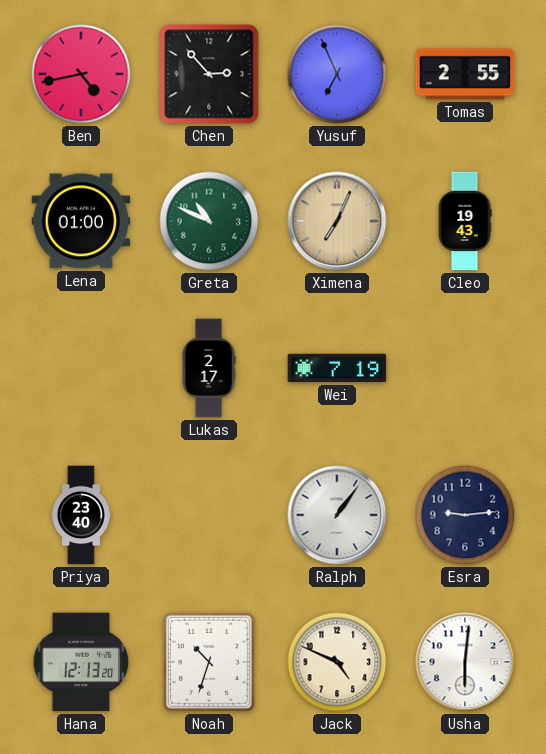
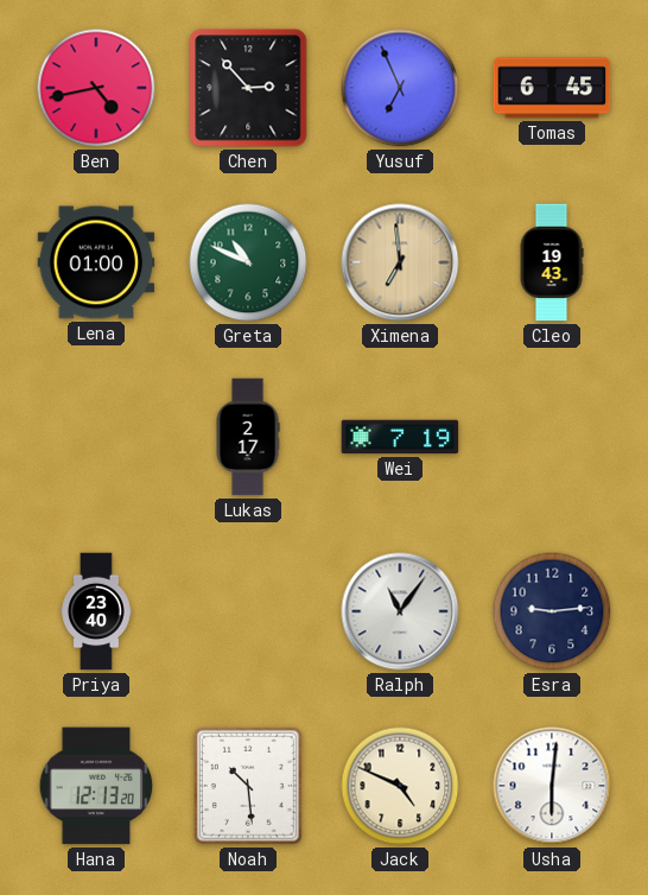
Tomas: 2:55 -> 6:45 (552, 88)
Ximena: 7:04 -> 6:59 (400, 262)
Ralph: 1:06 -> 11:06 (400, 611)
Noah: 10:33 -> 10:29 (249, 787)
